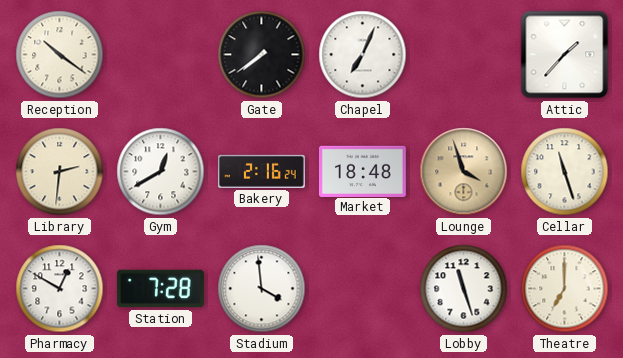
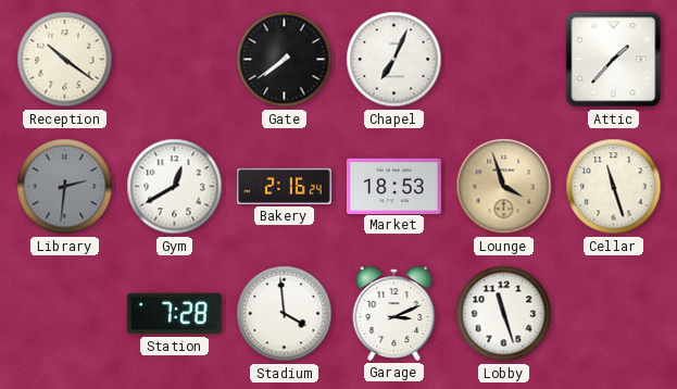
Library dial: cream -> grey (65, 187)
Market: 18:48 -> 18:53 (393, 186)
Pharmacy: 12:50 -> none (60, 289)
Garage: none -> 3:11 (394, 313)
Theatre: 7:00 -> none (565, 289)
